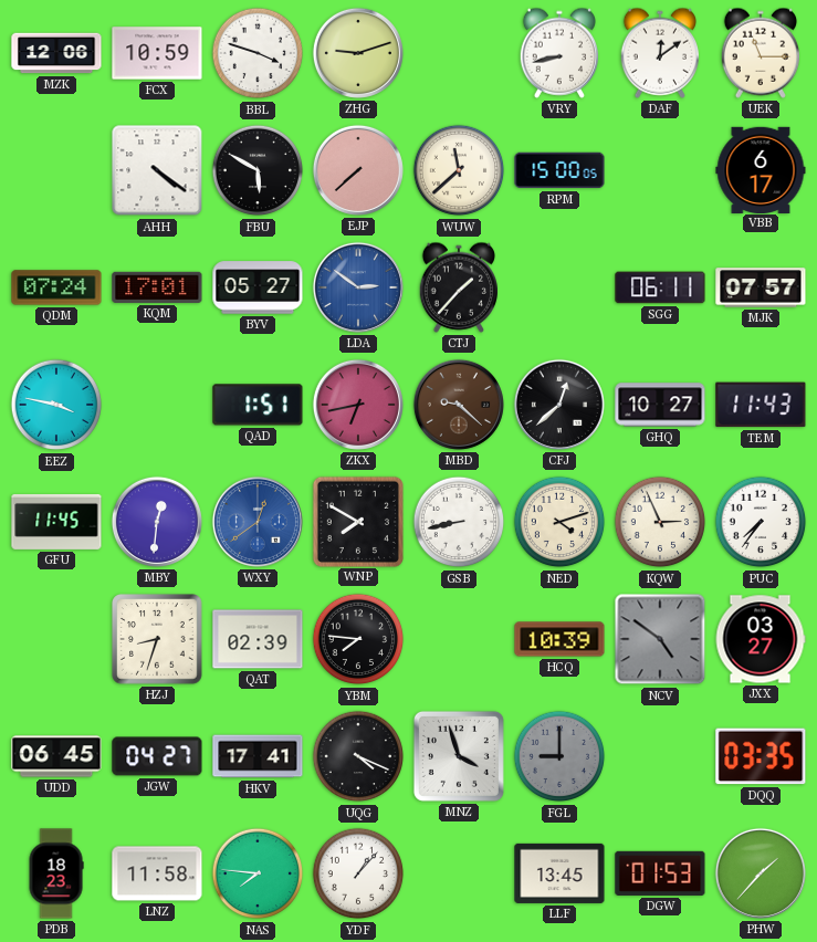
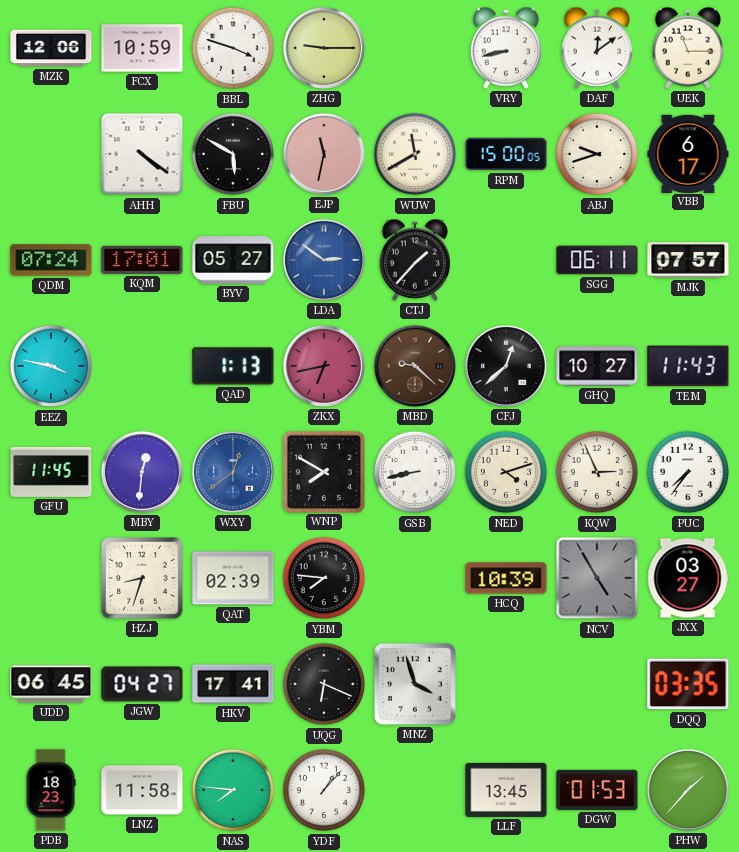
ZHG: 9:12 -> 9:15 (324, 48)
EJP: 7:38 -> 11:32 (324, 154)
WUW: 11:38 -> 11:40 (415, 154)
ABJ: none -> 9:42 (597, 154)
QAD: 1:51 -> 1:13 (233, 366)
NCV: 4:51 -> 4:55 (597, 578)
UQG: 4:19 -> 6:19 (324, 684)
FGL: 9:00 -> none (559, 756)
